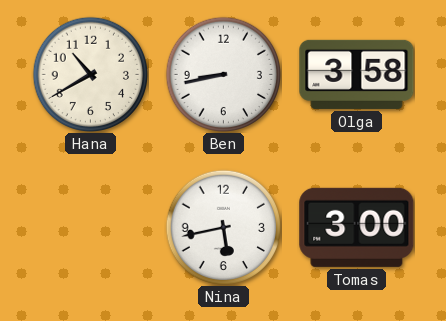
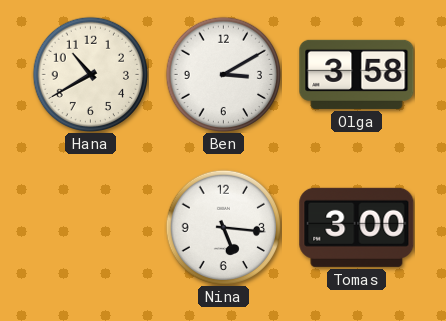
Ben: 8:43 -> 3:10 (223, 74)
Nina: 5:43 -> 5:16 (223, 227)
